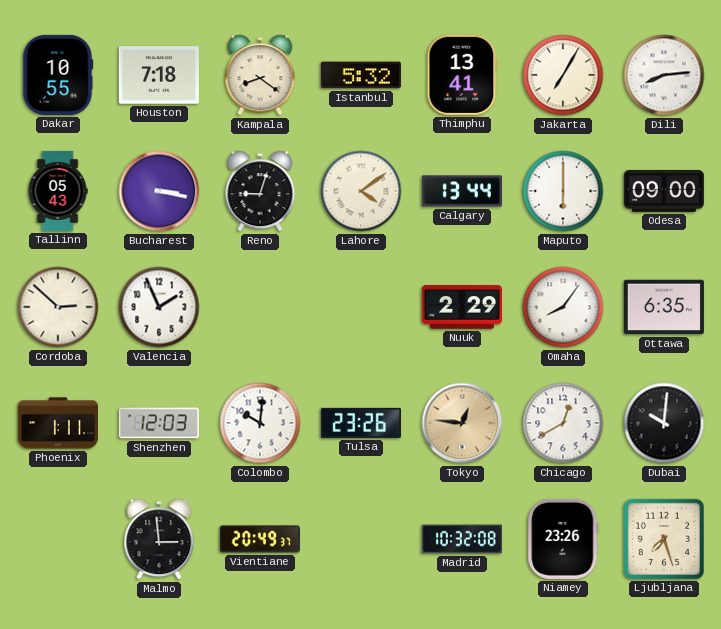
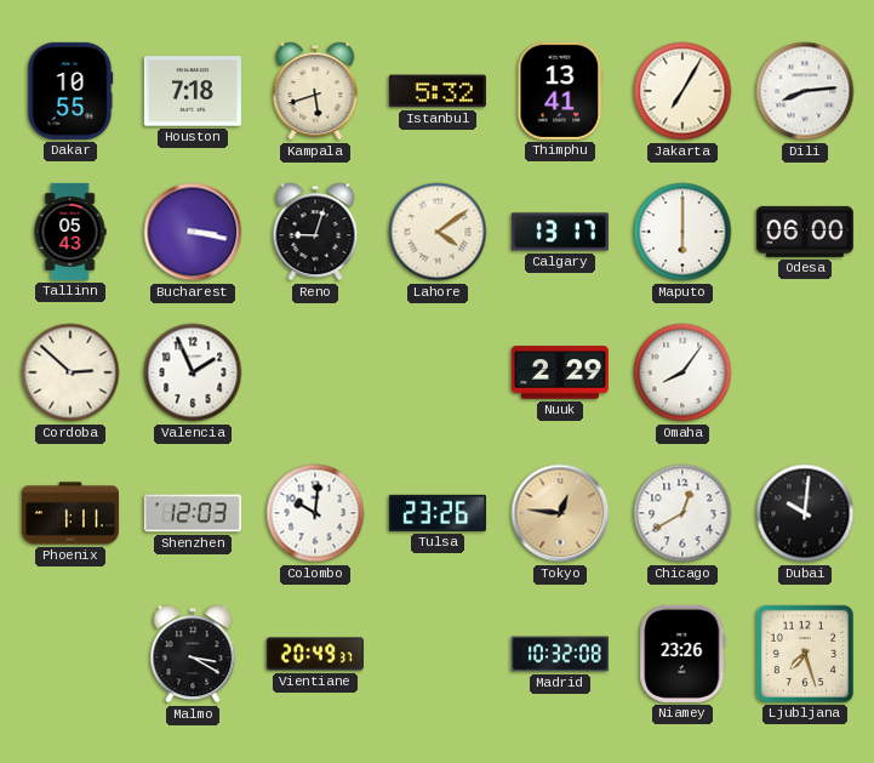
Kampala: 8:21 -> 5:42 (315, 91)
Calgary: 13:44 -> 13:17 (560, 232)
Odesa: 09:00 -> 06:00 (805, 232)
Ottawa: 6:35 -> none (664, 307)
Malmo: 2:59 -> 3:20 (193, 654)
